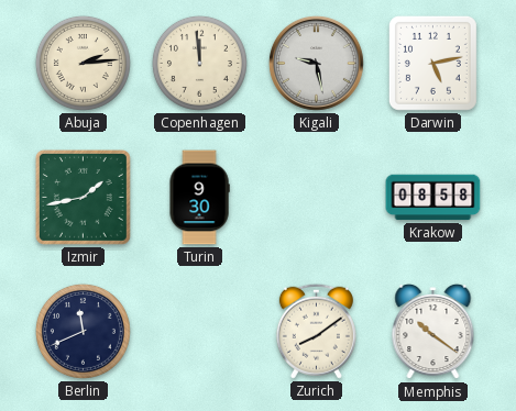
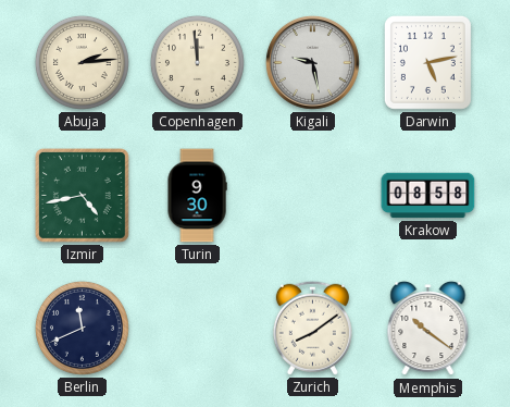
Izmir: 1:43 -> 4:43 (82, 195)
